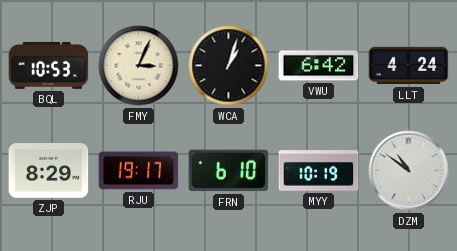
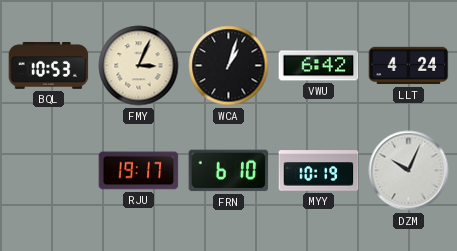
ZJP: 8:29 -> none (49, 171)
DZM: 10:51 -> 10:04 (409, 171)
